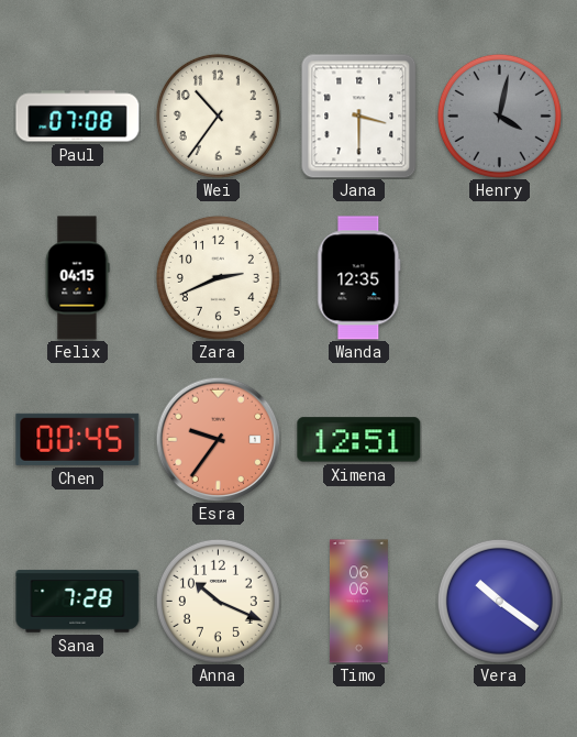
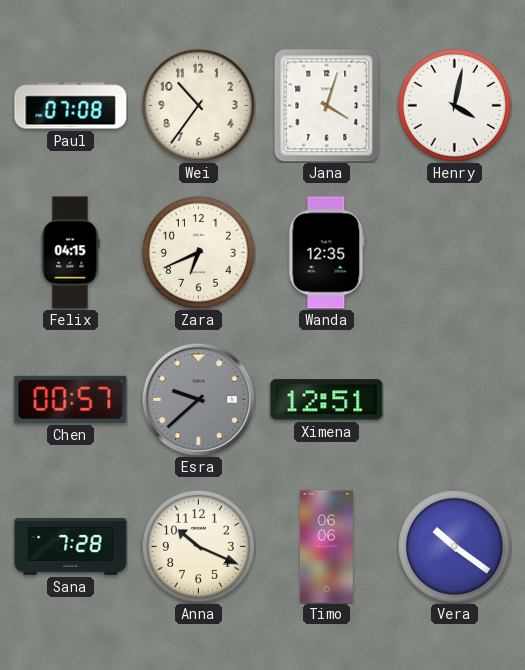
Jana: 3:30 -> 4:03 (327, 105)
Henry dial: grey -> white (454, 105)
Zara: 2:41 -> 6:41 (198, 252)
Chen: 00:45 -> 00:57 (71, 399)
Esra: 9:36 -> 9:38 (198, 399)
Esra dial: salmon -> grey (198, 399)
